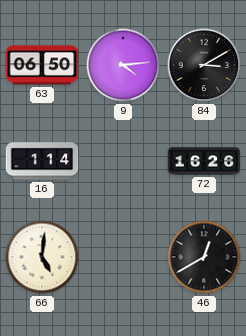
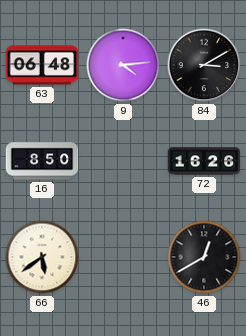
63: 06:50 -> 06:48 (42, 65)
16: 1:14 -> 8:50 (42, 161)
66: 5:01 -> 5:39 (42, 257)
